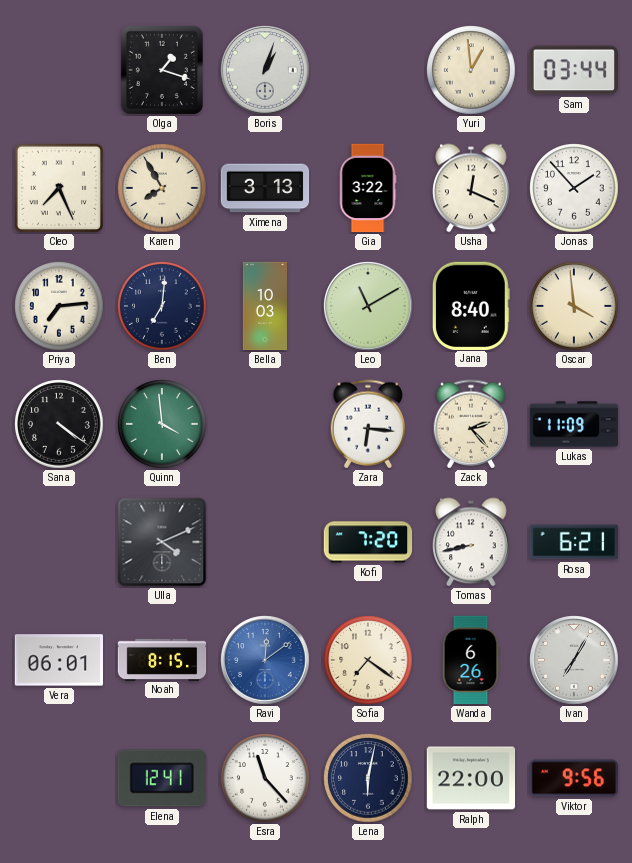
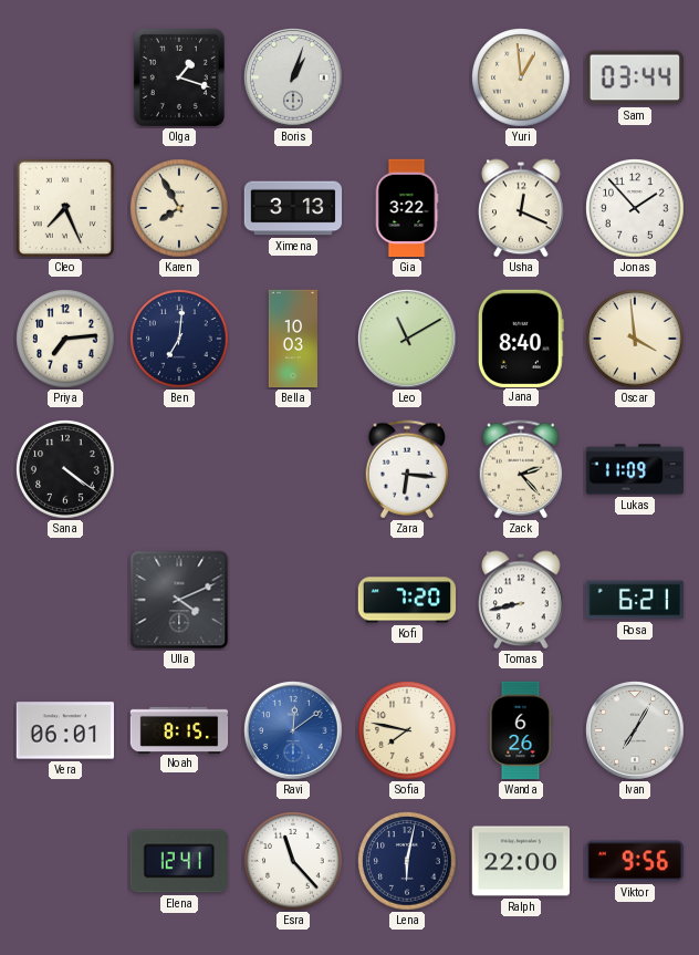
Quinn: 3:59 -> none (162, 424)
Sofia: 7:21 -> 7:47 (407, 730)
